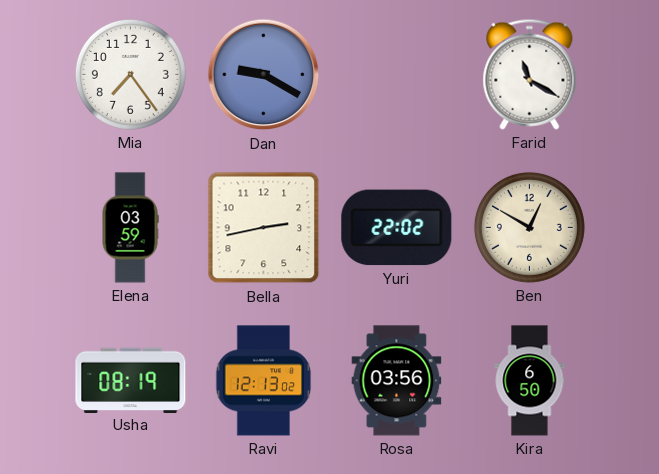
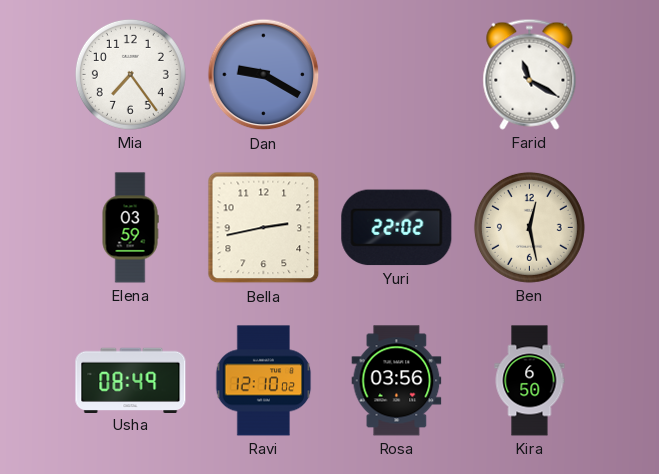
Ben: 12:50 -> 12:28 (529, 227)
Usha: 08:19 -> 08:49 (131, 380)
Ravi: 12:13 -> 12:10 (264, 381)
